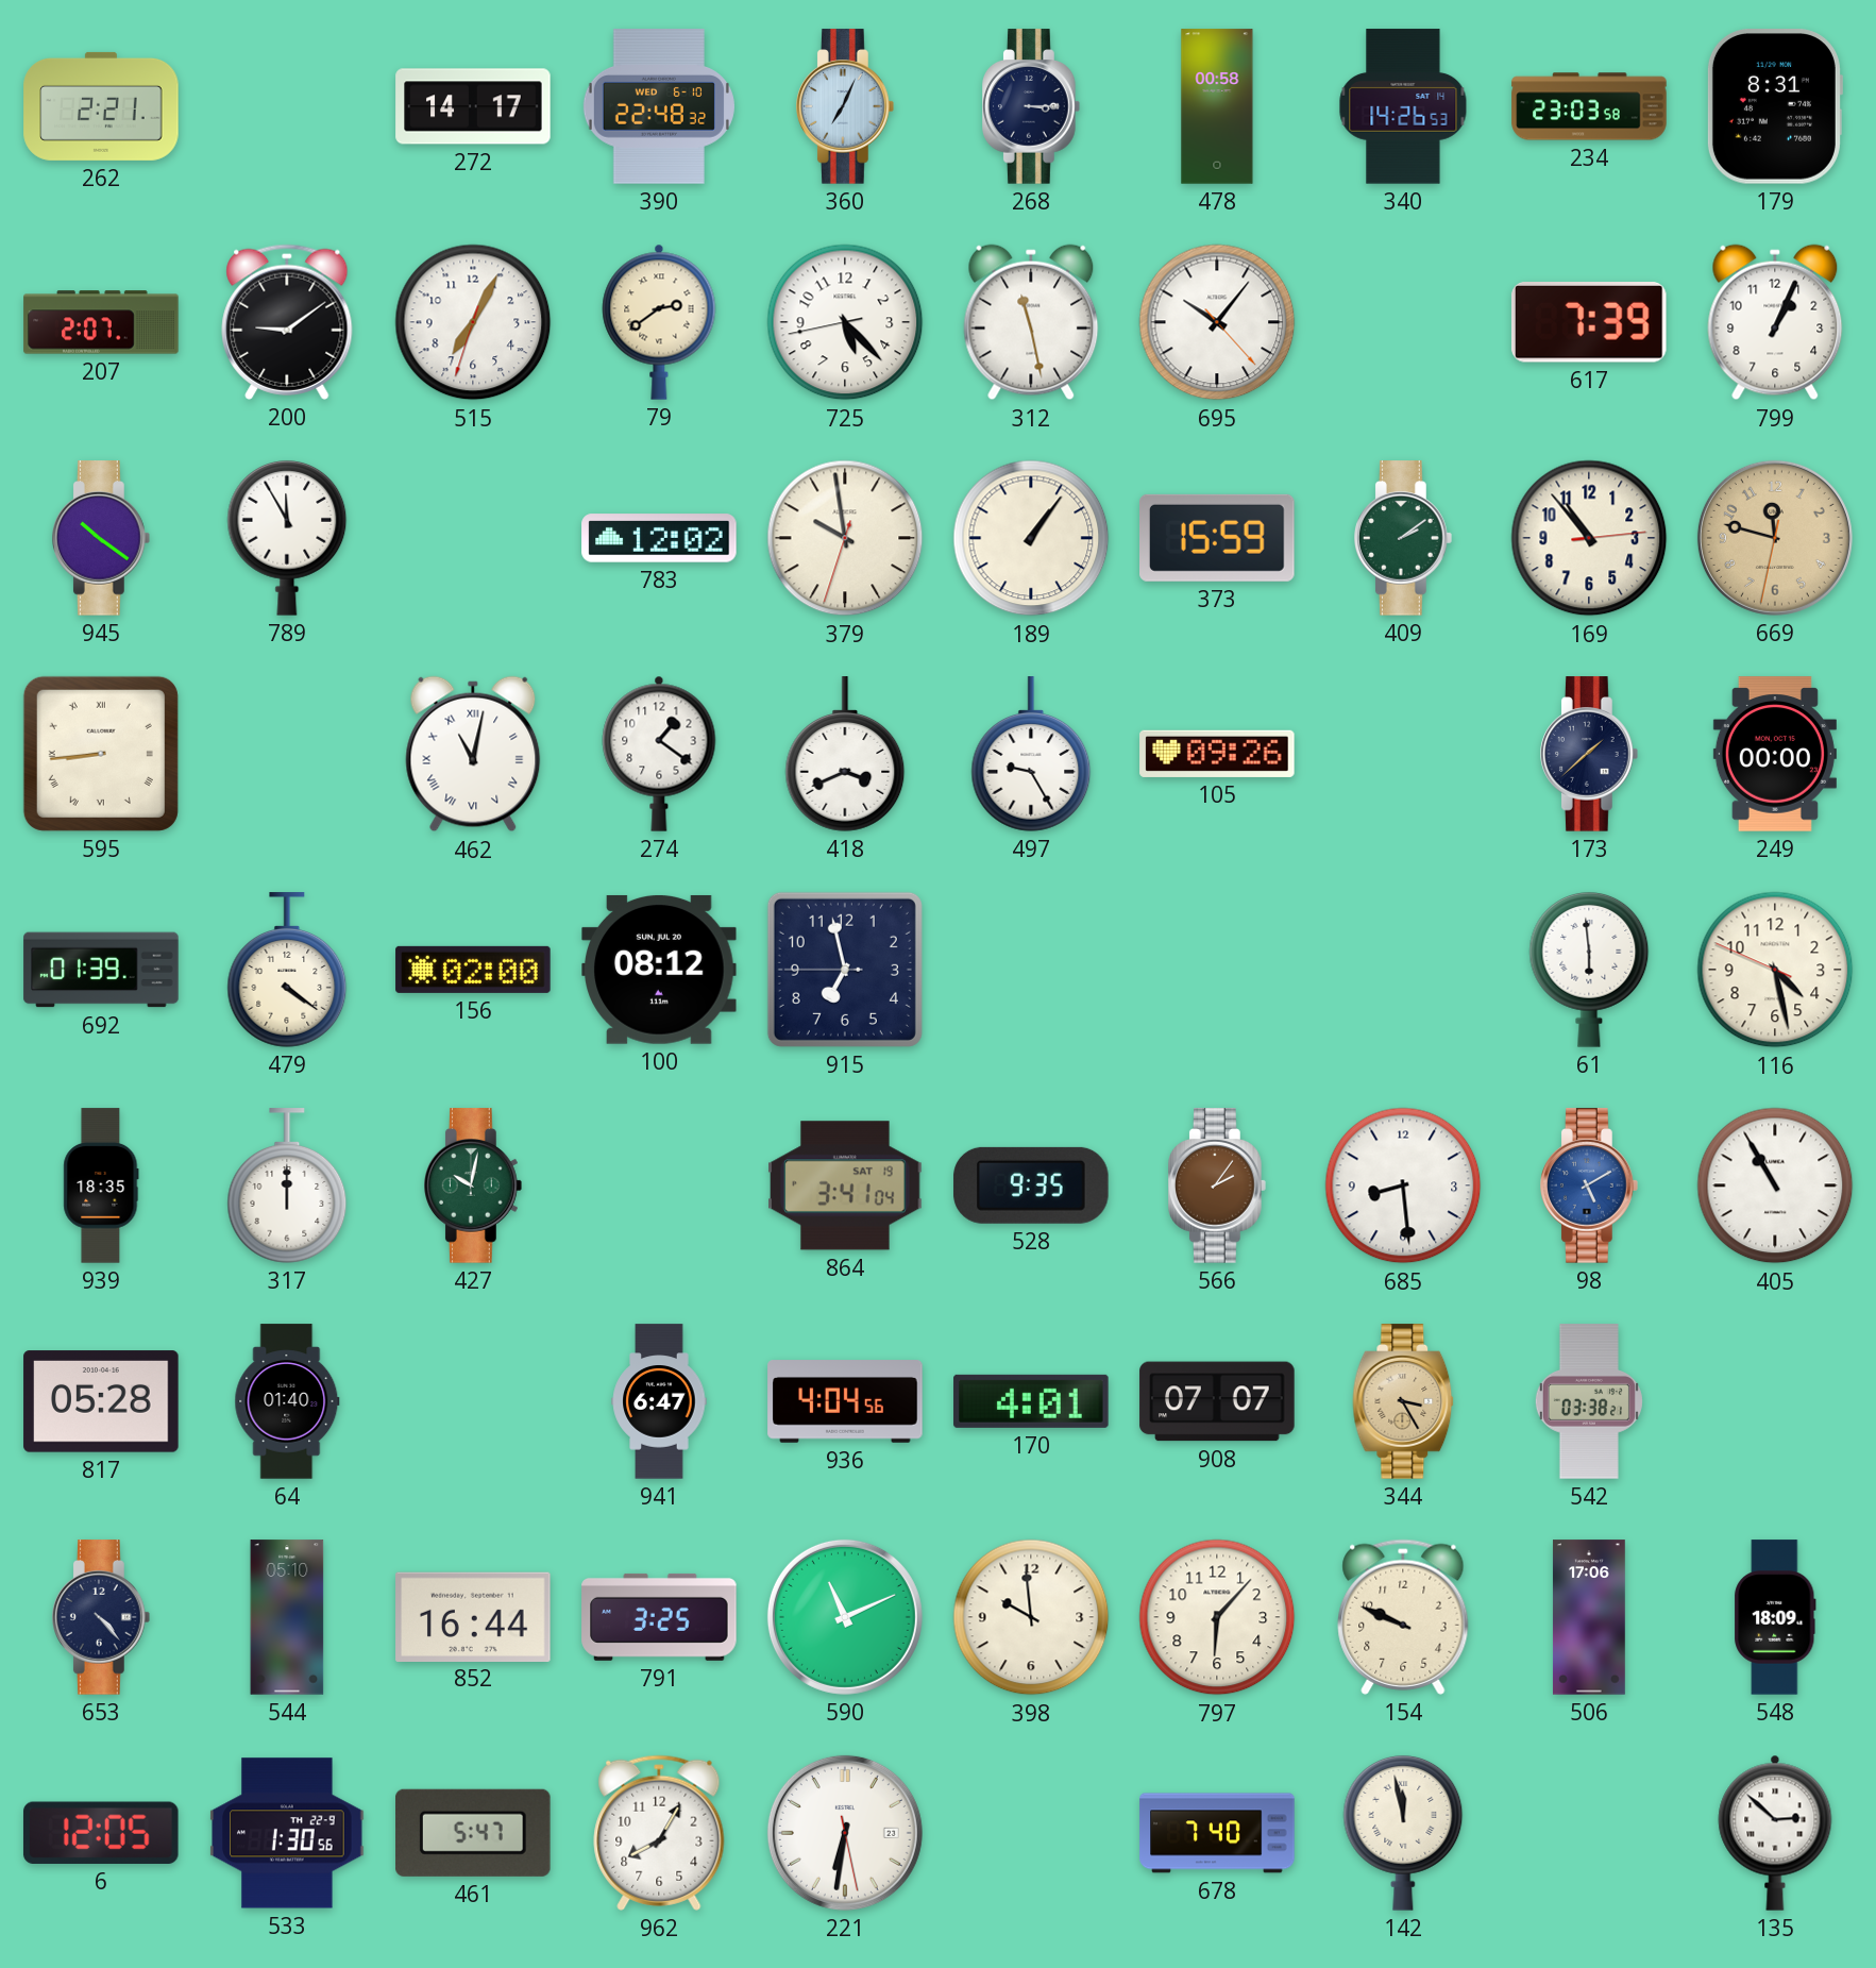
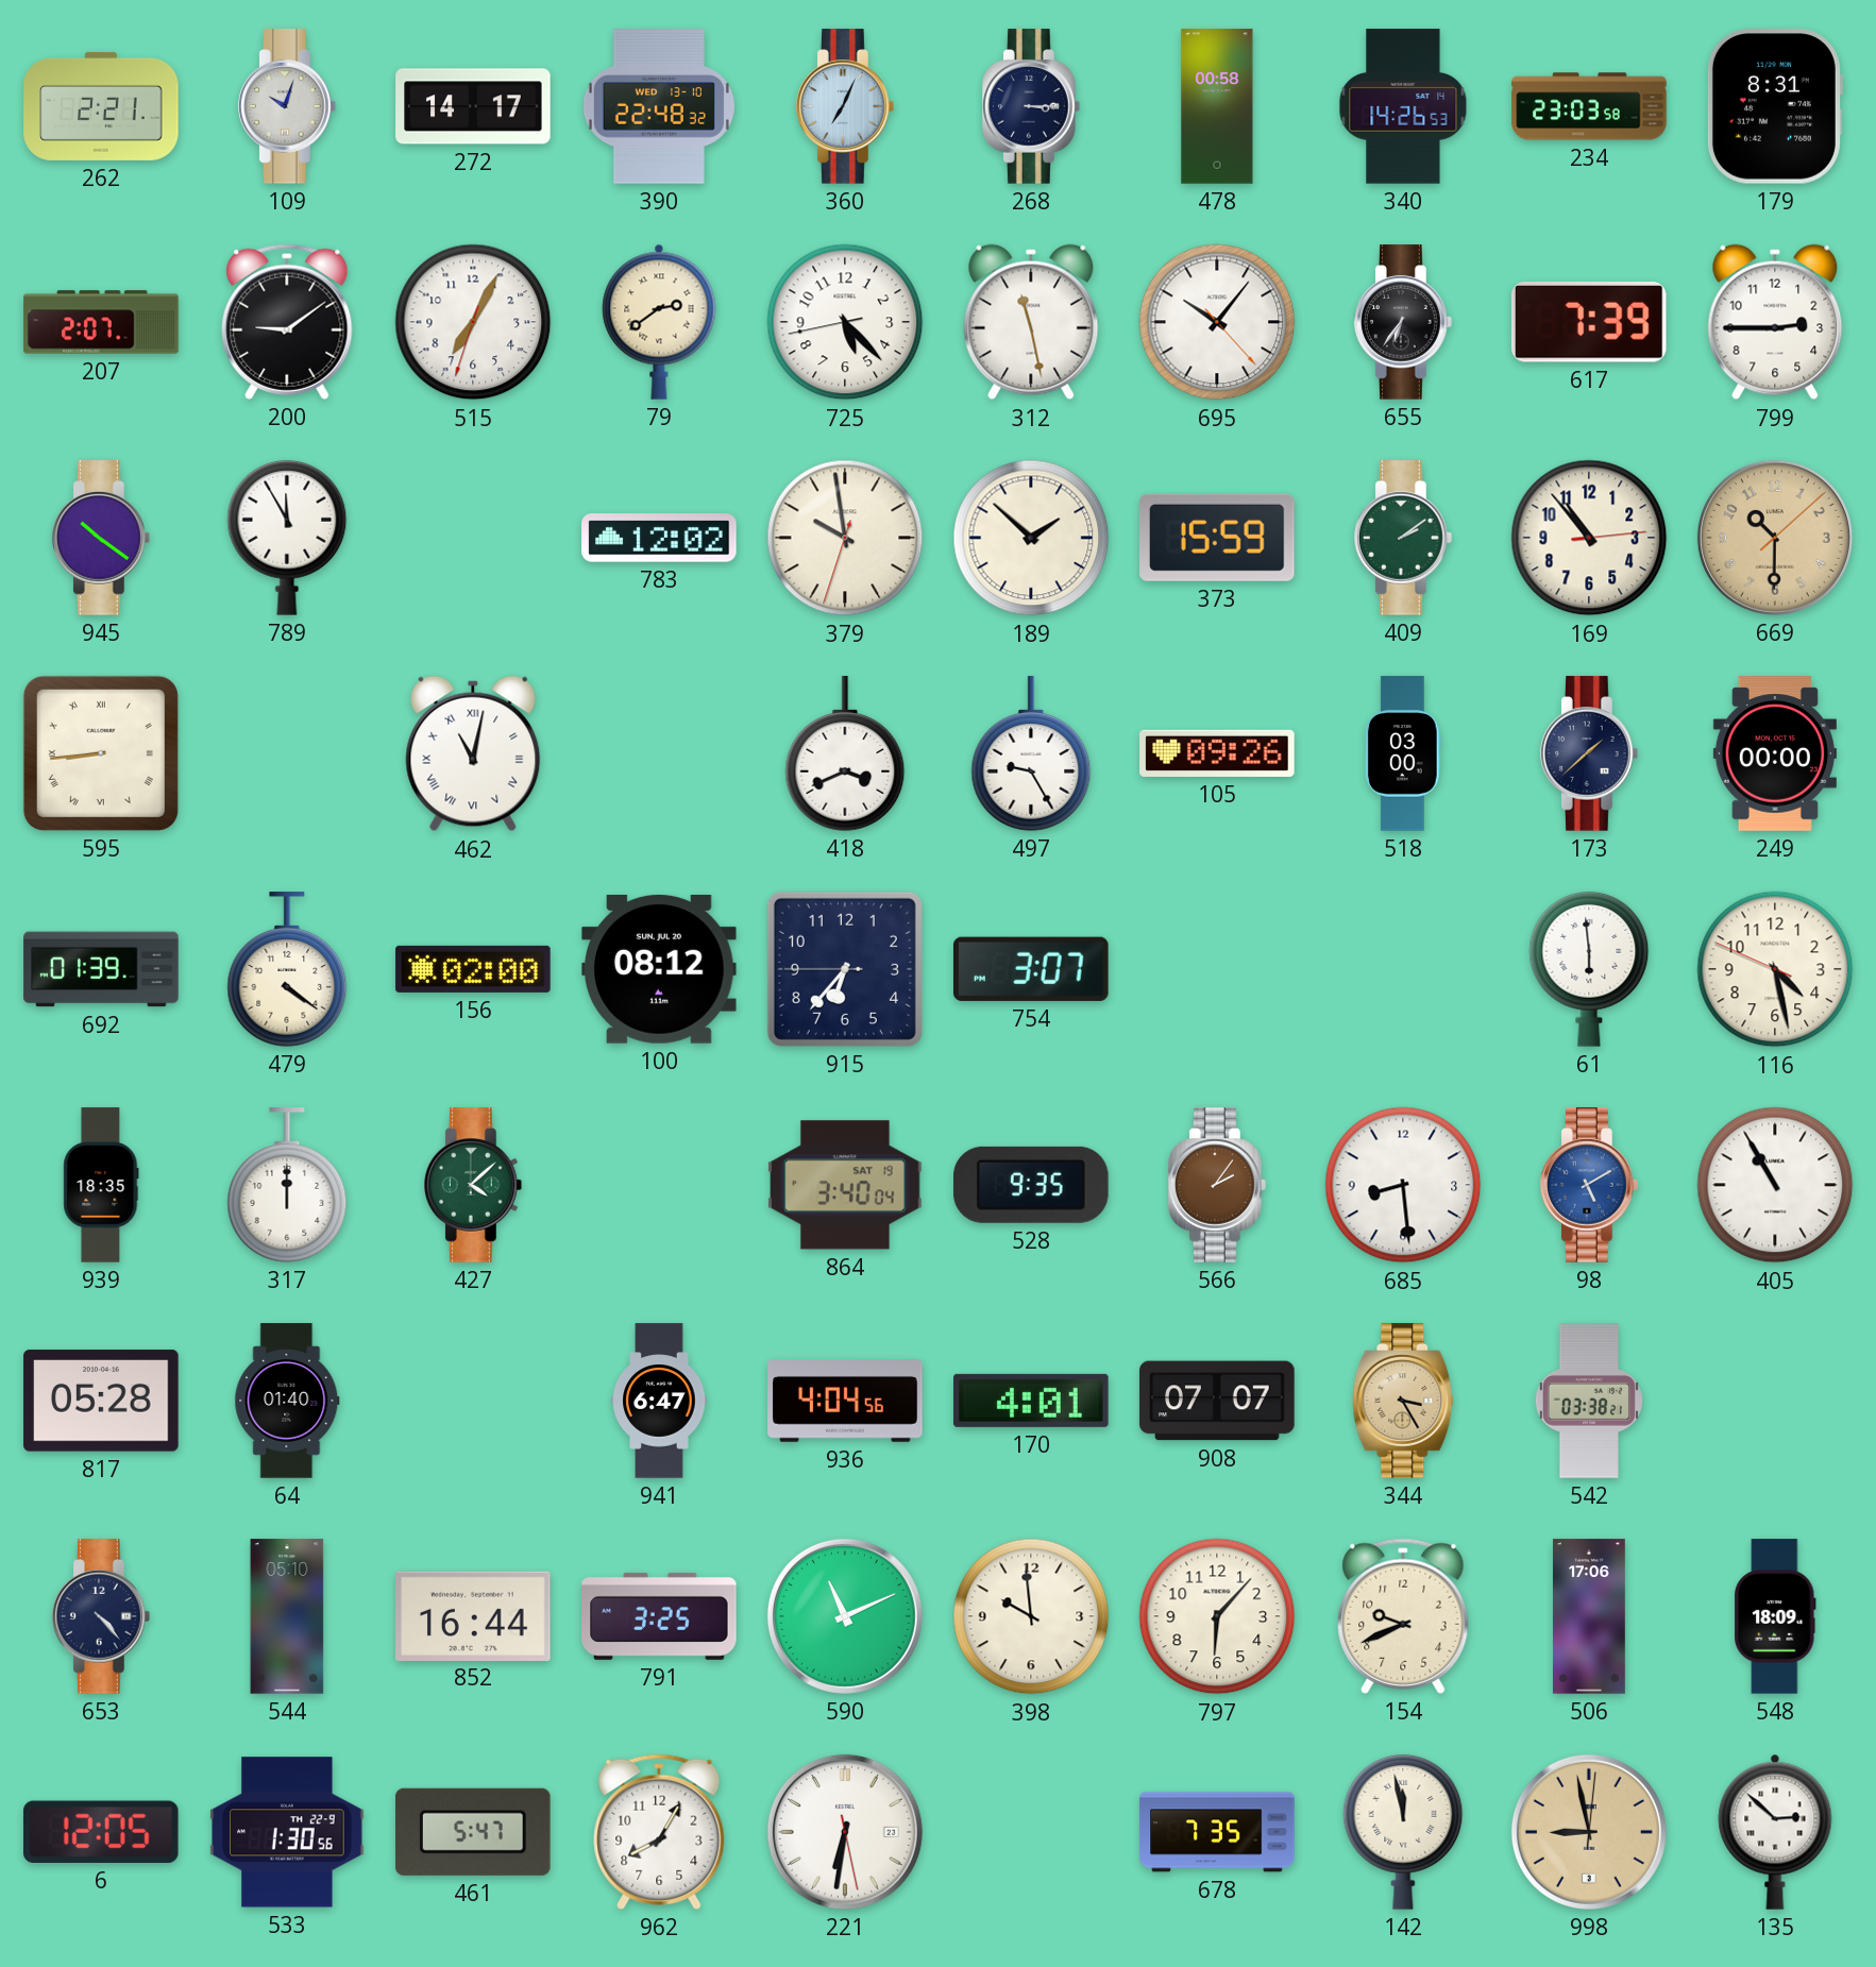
109: none -> 10:03 (288, 106)
390 date: WED 6-10 -> WED 13-10 (659, 106)
655: none -> 6:36 (1404, 322)
799: 1:04 -> 2:45 (1775, 322)
189: 1:06 -> 1:52 (1031, 538)
669: 11:47 -> 10:30 (1775, 538)
274: 1:21 -> none (659, 754)
518: none -> 03:00 (1404, 753)
915: 6:57 -> 6:36 (845, 969)
754: none -> 3:07 (1031, 969)
427: 10:02 -> 4:08 (474, 1185)
864: 3:41 -> 3:40 (845, 1185)
154: 9:49 -> 9:41 (1403, 1616)
678: 7:40 -> 7:35 (1217, 1832)
998: none -> 8:58 (1589, 1832)
